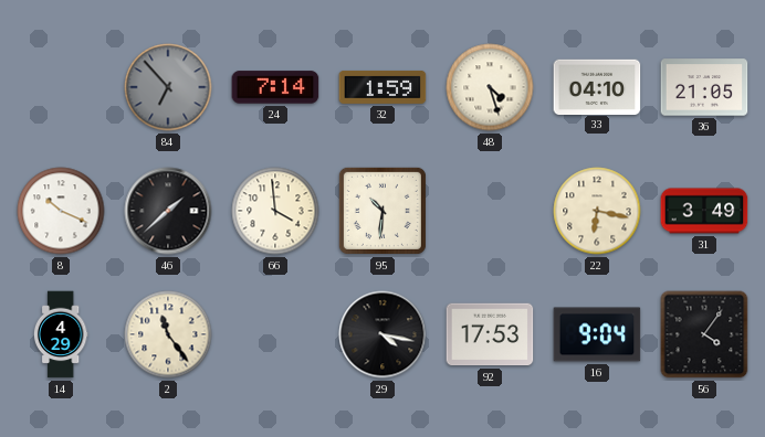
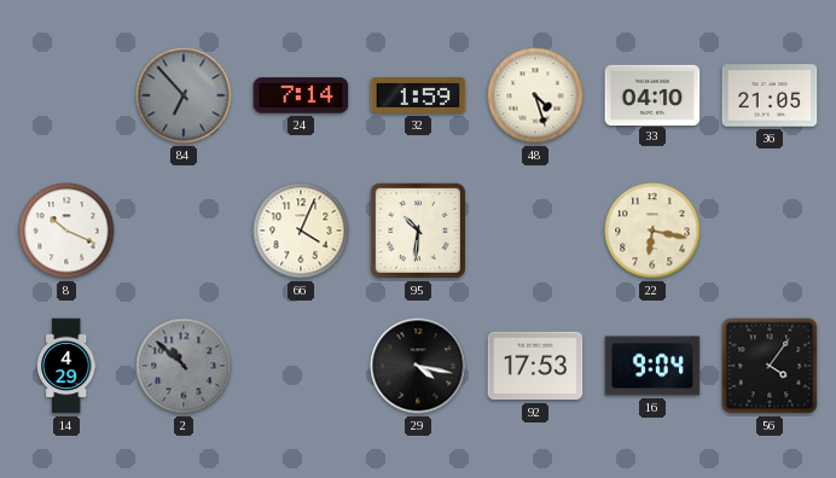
46: 1:38 -> none (168, 211)
66: 3:59 -> 4:04 (301, 231)
31: 3:49 -> none (704, 211)
2: 11:24 -> 10:52 (184, 366)
2 dial: cream -> grey (184, 366)
